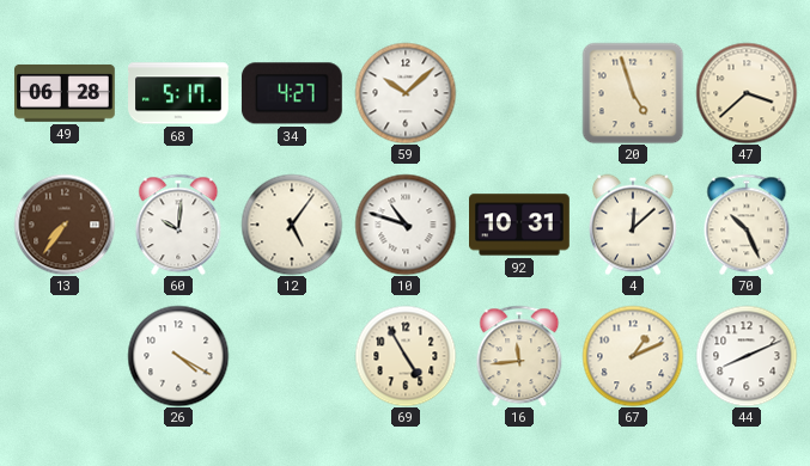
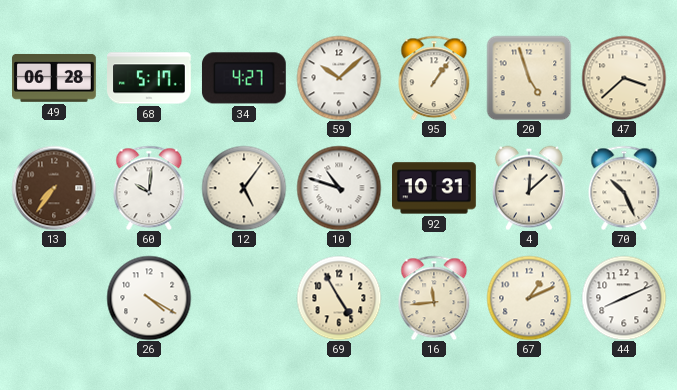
95: none -> 1:06 (434, 78)
